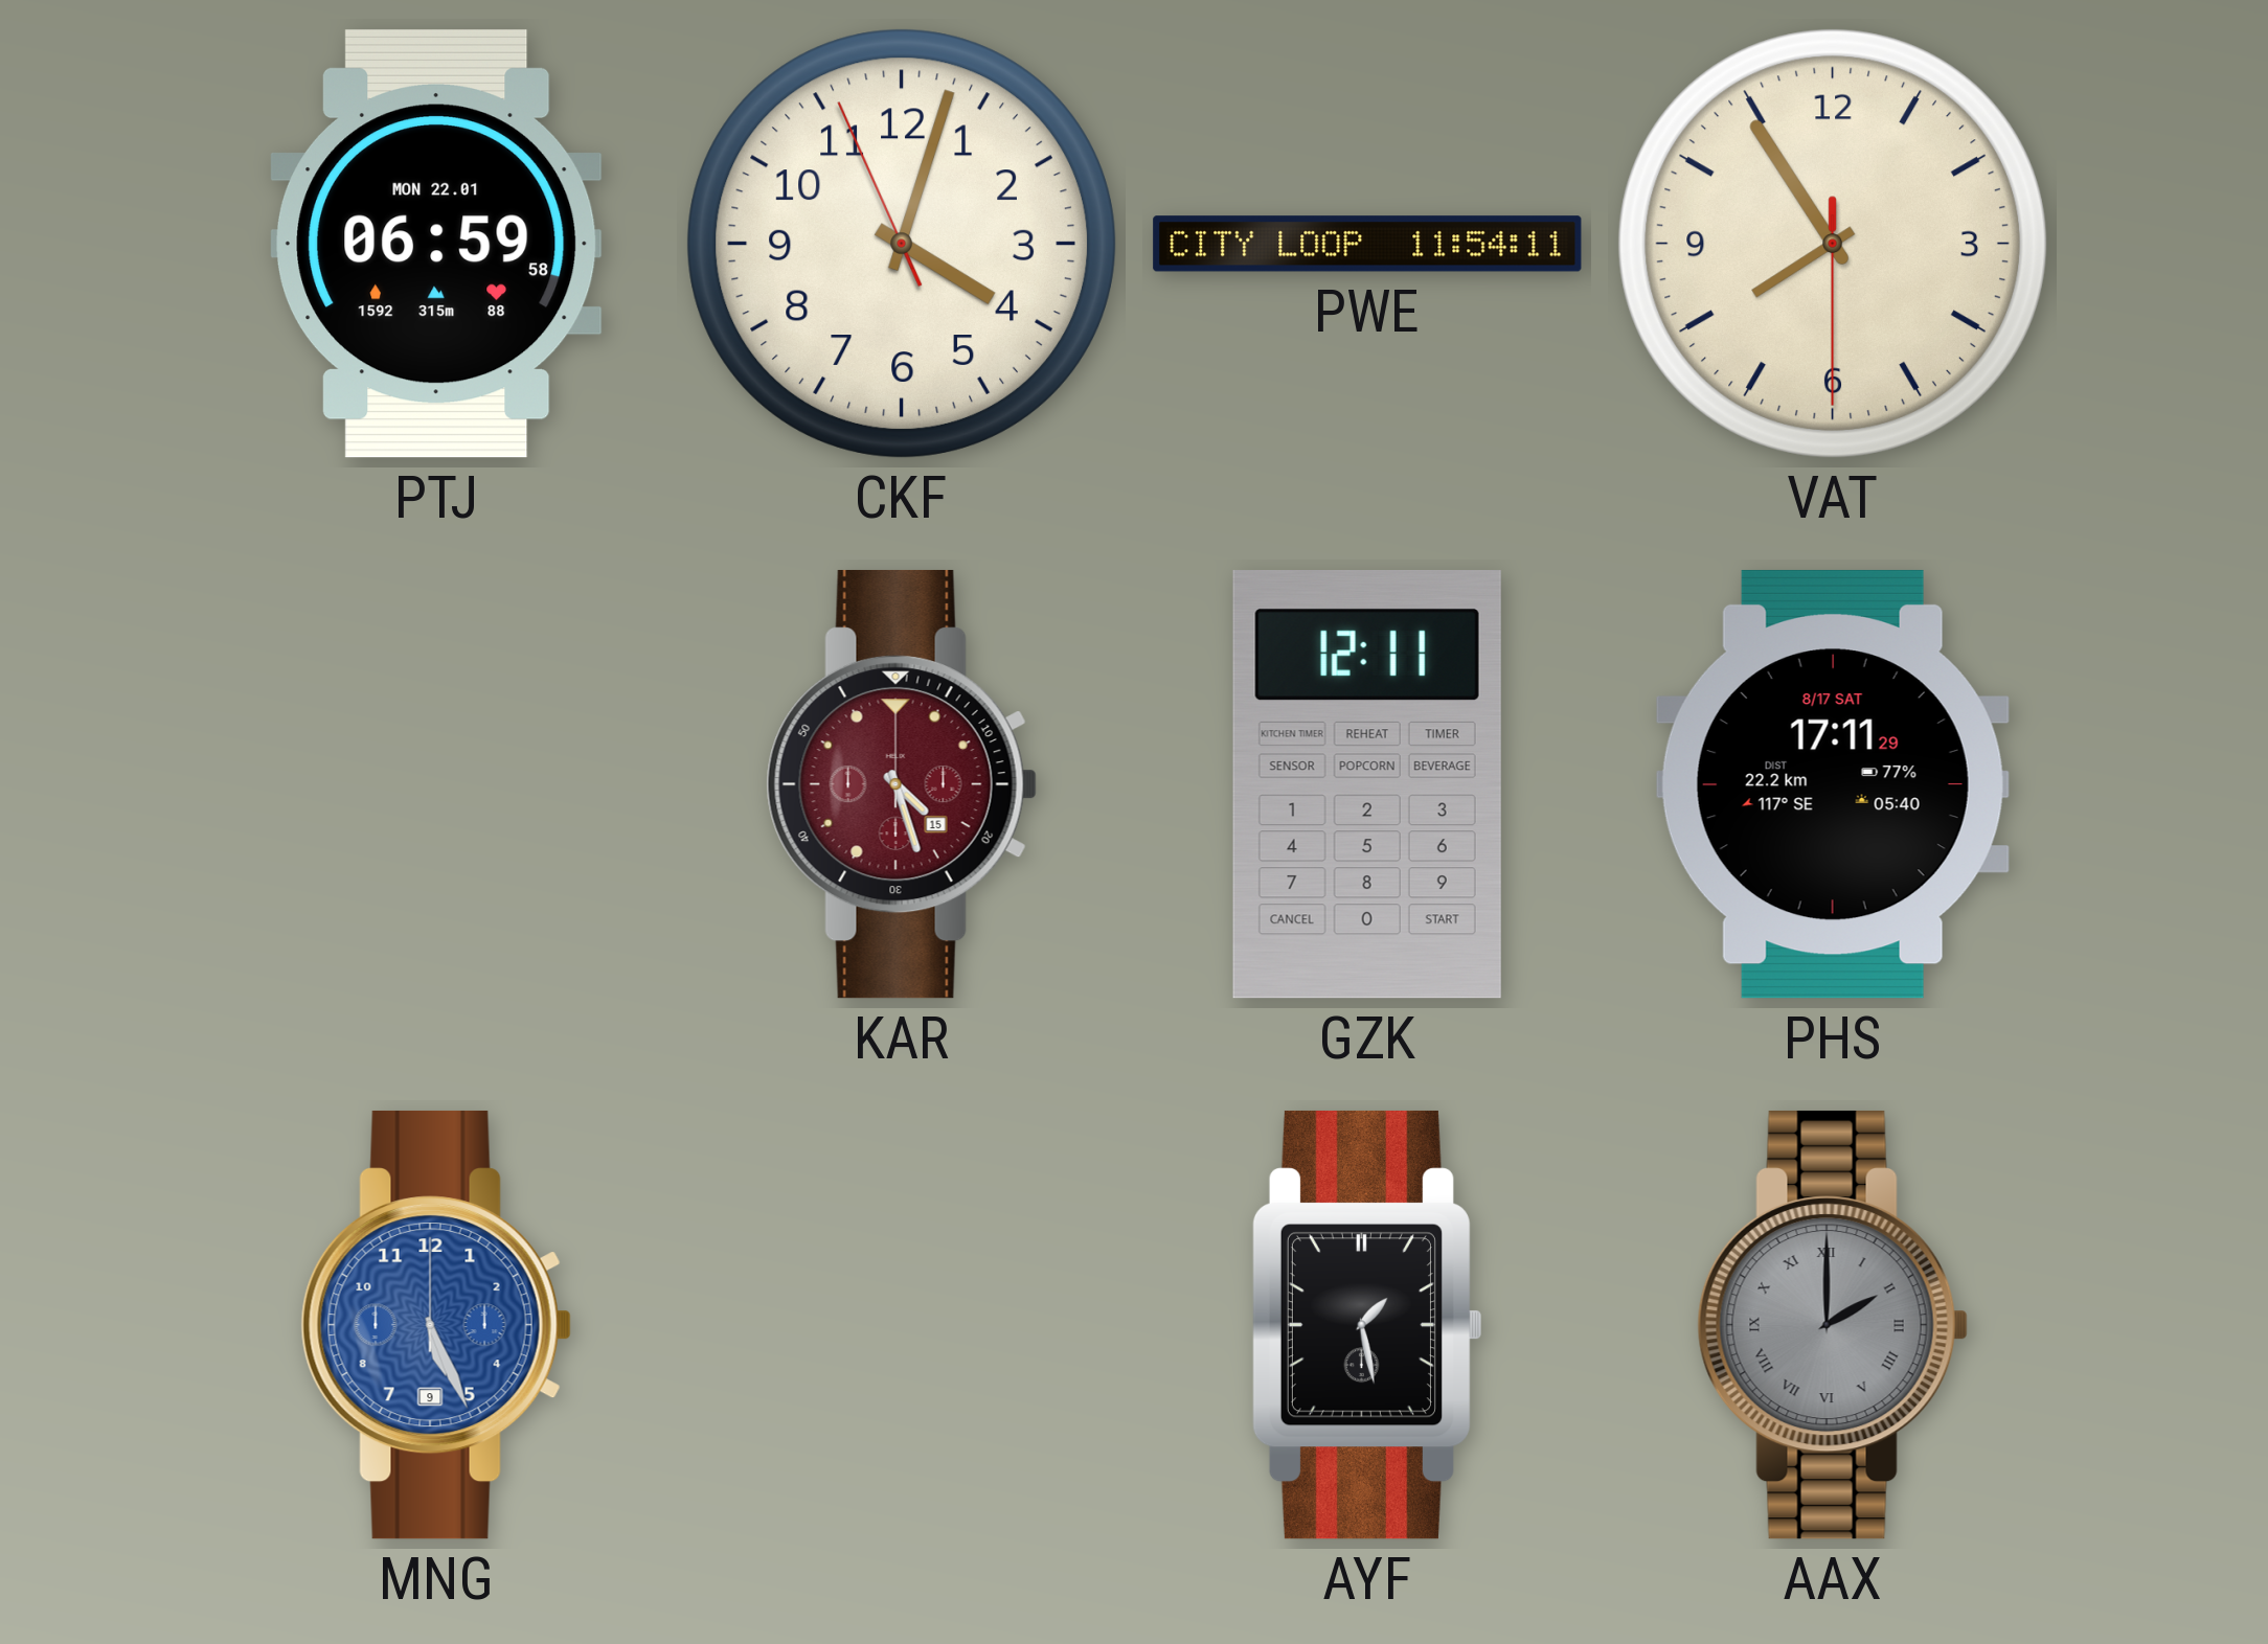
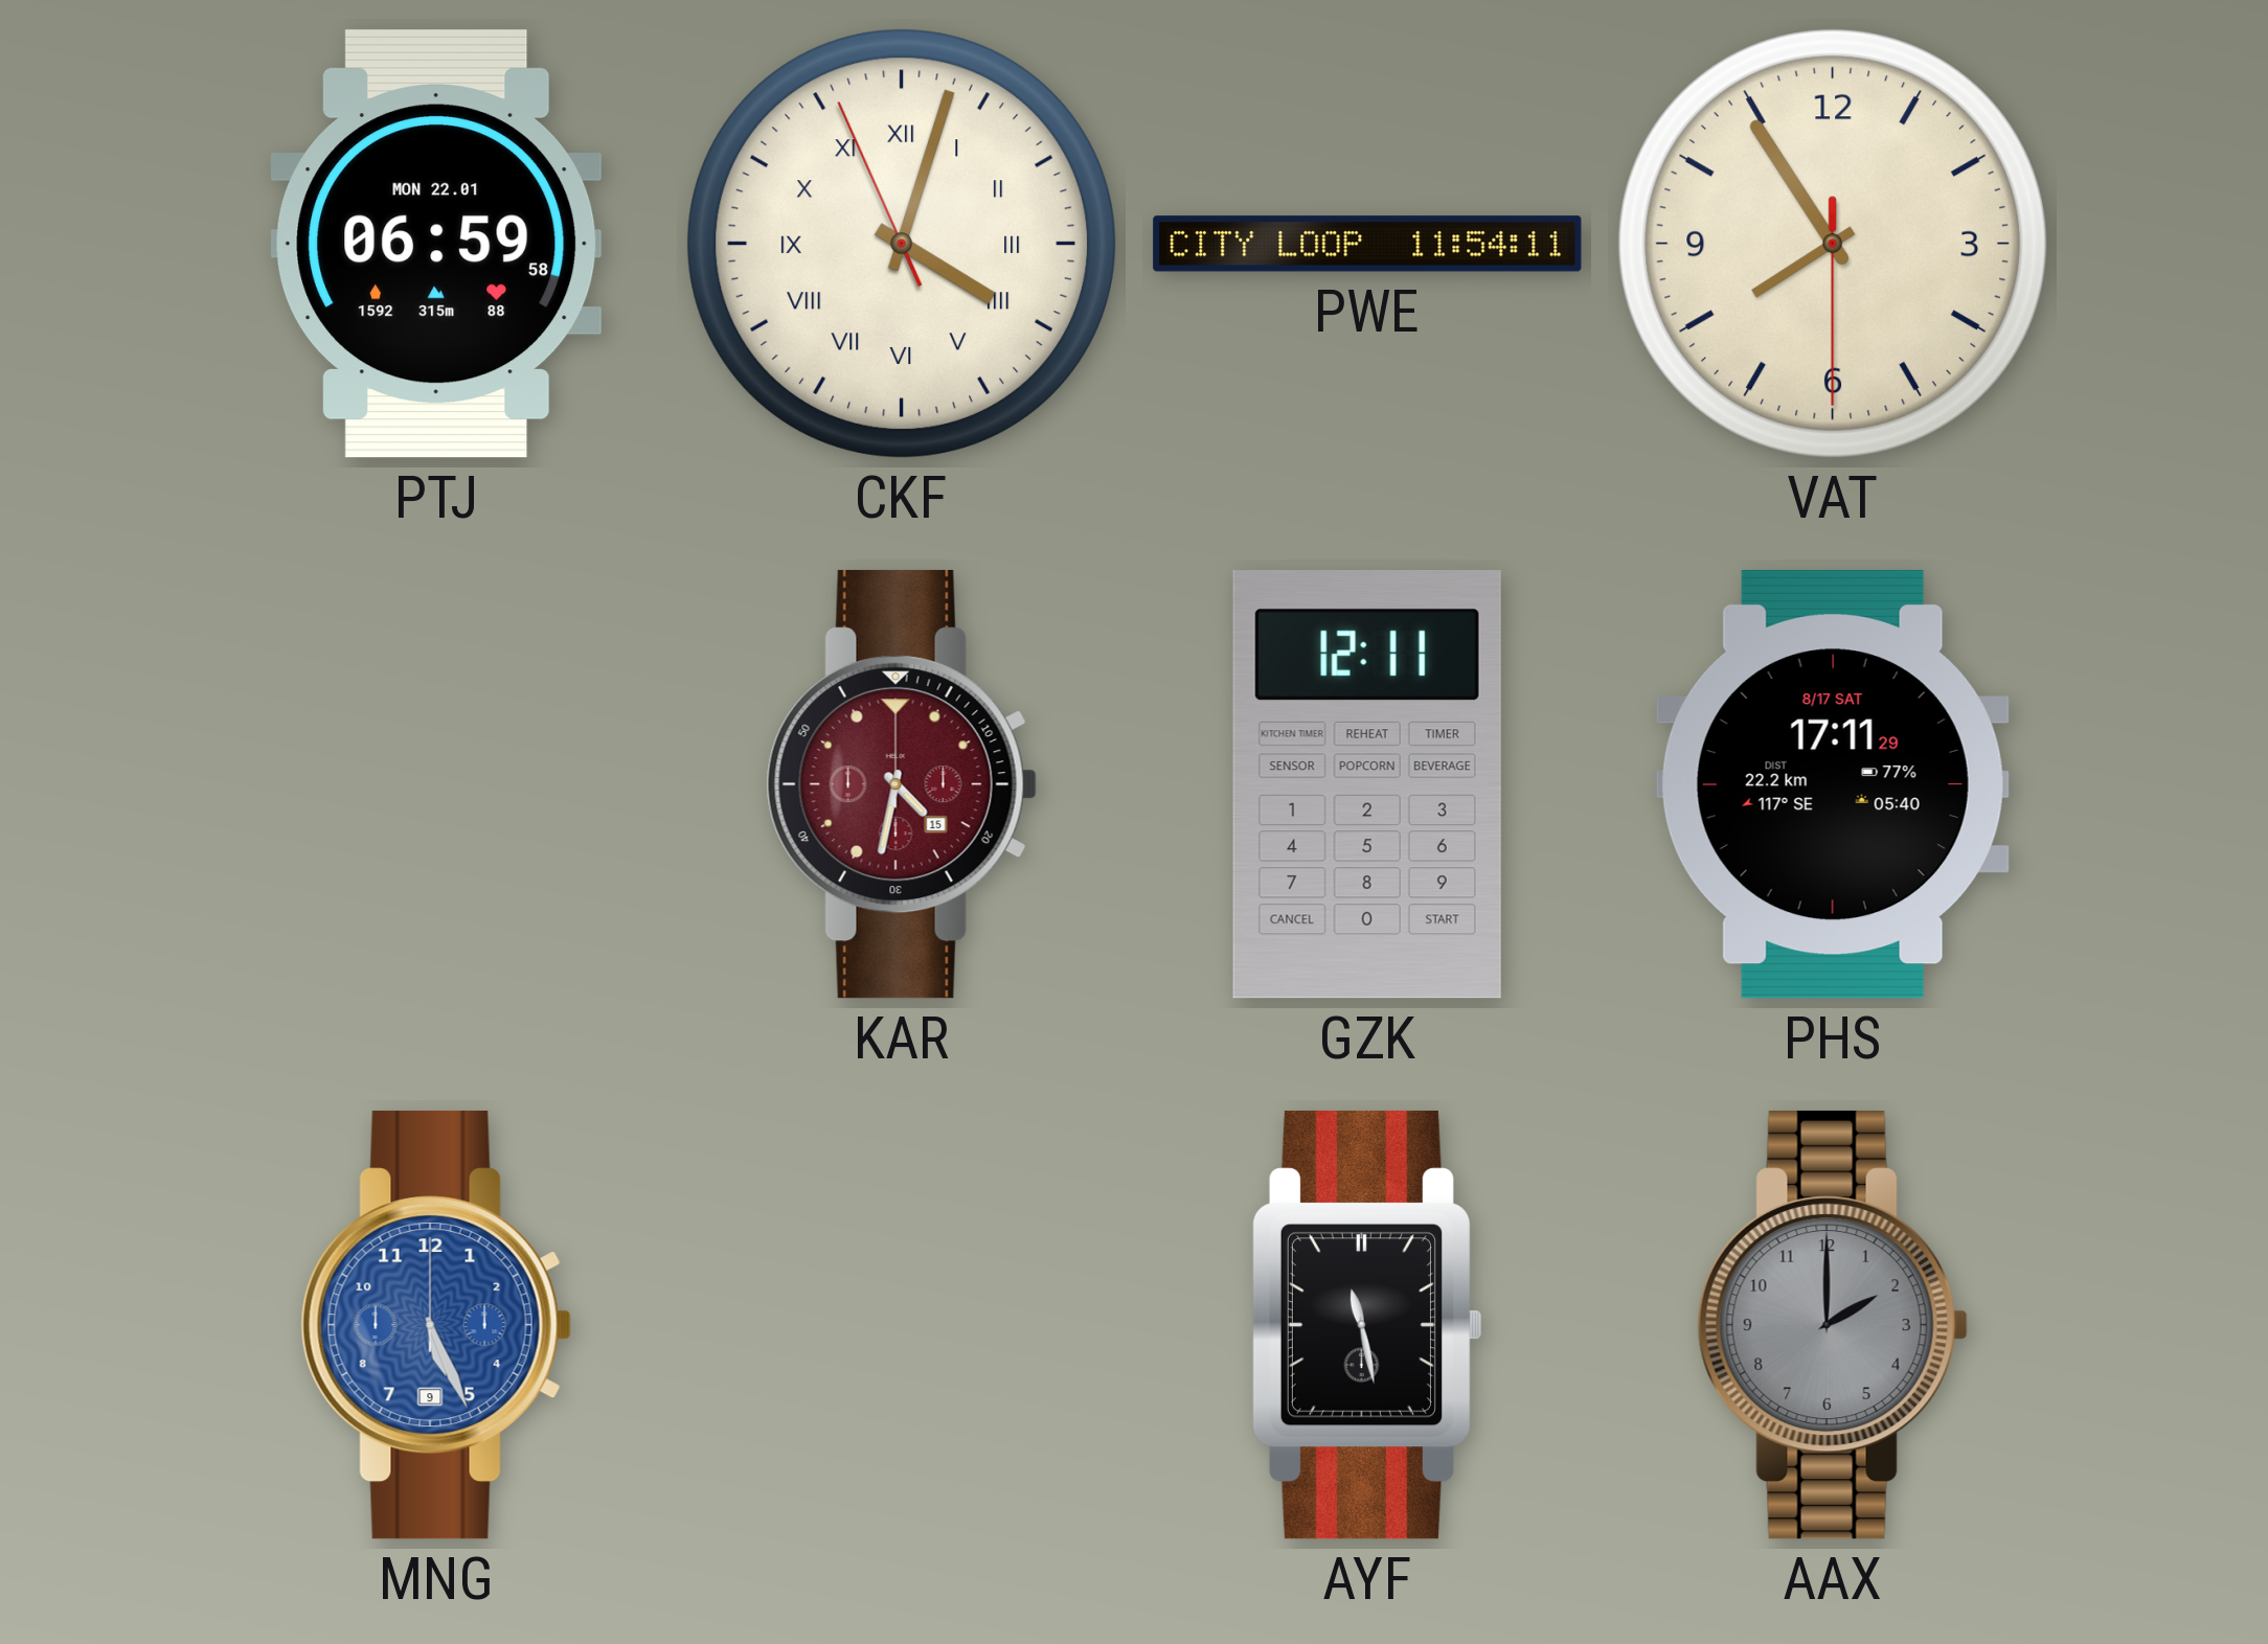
CKF numerals: Arabic -> Roman (902, 244)
KAR: 4:27 -> 4:32 (902, 784)
AYF: 1:28 -> 11:28 (1366, 1325)
AAX numerals: Roman -> Arabic (1833, 1325)
